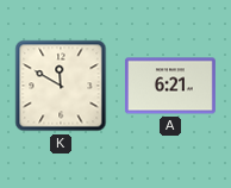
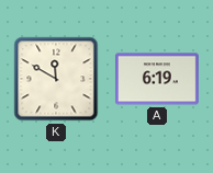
A: 6:21 -> 6:19 (157, 79)
